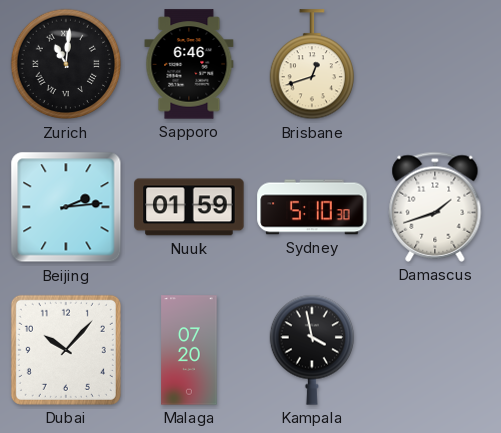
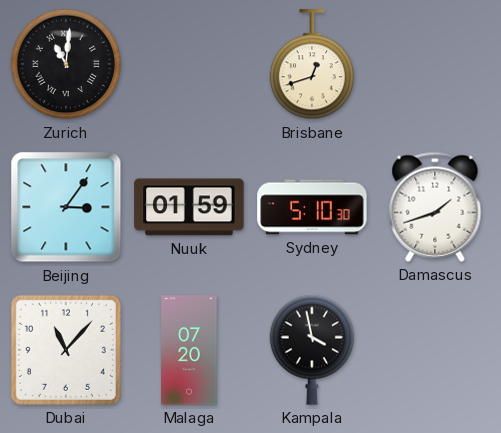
Sapporo: 6:46 -> none (189, 64)
Beijing: 2:14 -> 3:06 (66, 207)
Dubai: 10:07 -> 11:07 (66, 350)
